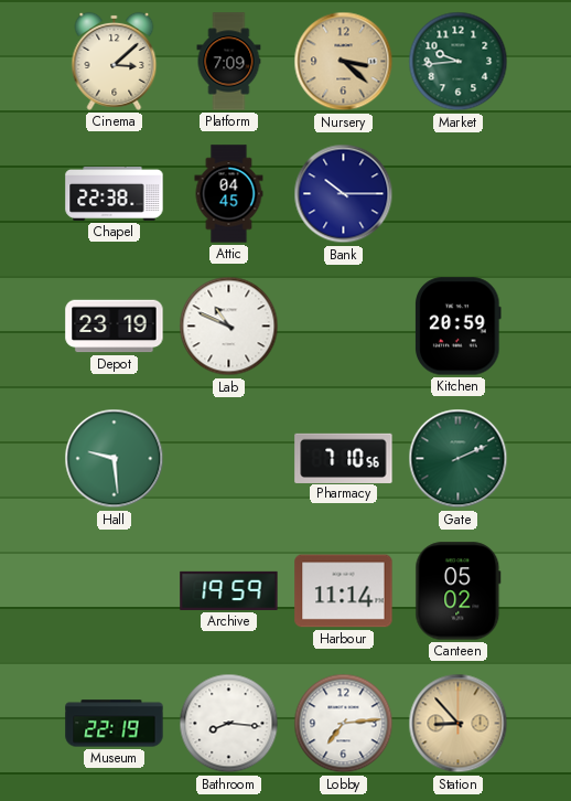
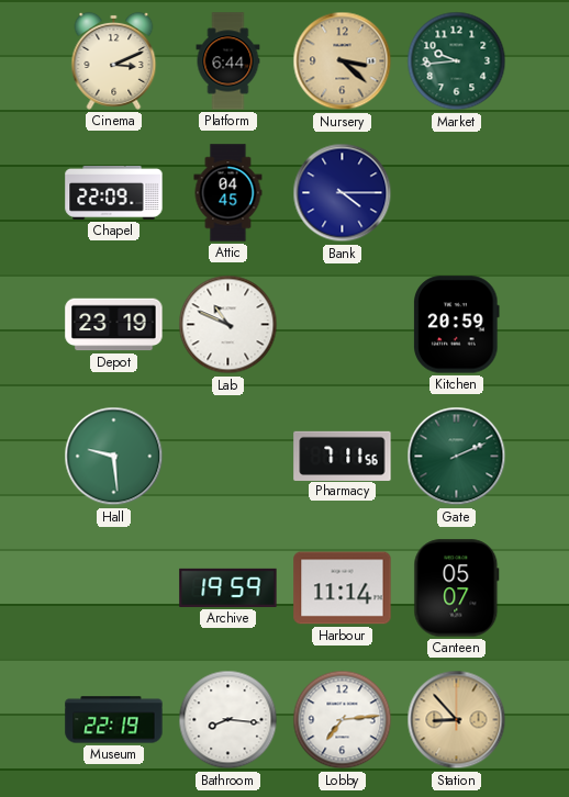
Cinema: 3:08 -> 3:11 (114, 60)
Platform: 7:09 -> 6:44 (228, 61)
Chapel: 22:38 -> 22:09 (114, 192)
Bank: 10:15 -> 4:15 (343, 193)
Pharmacy: 7:10 -> 7:11 (343, 456)
Canteen: 05:02 -> 05:07 (457, 588)
